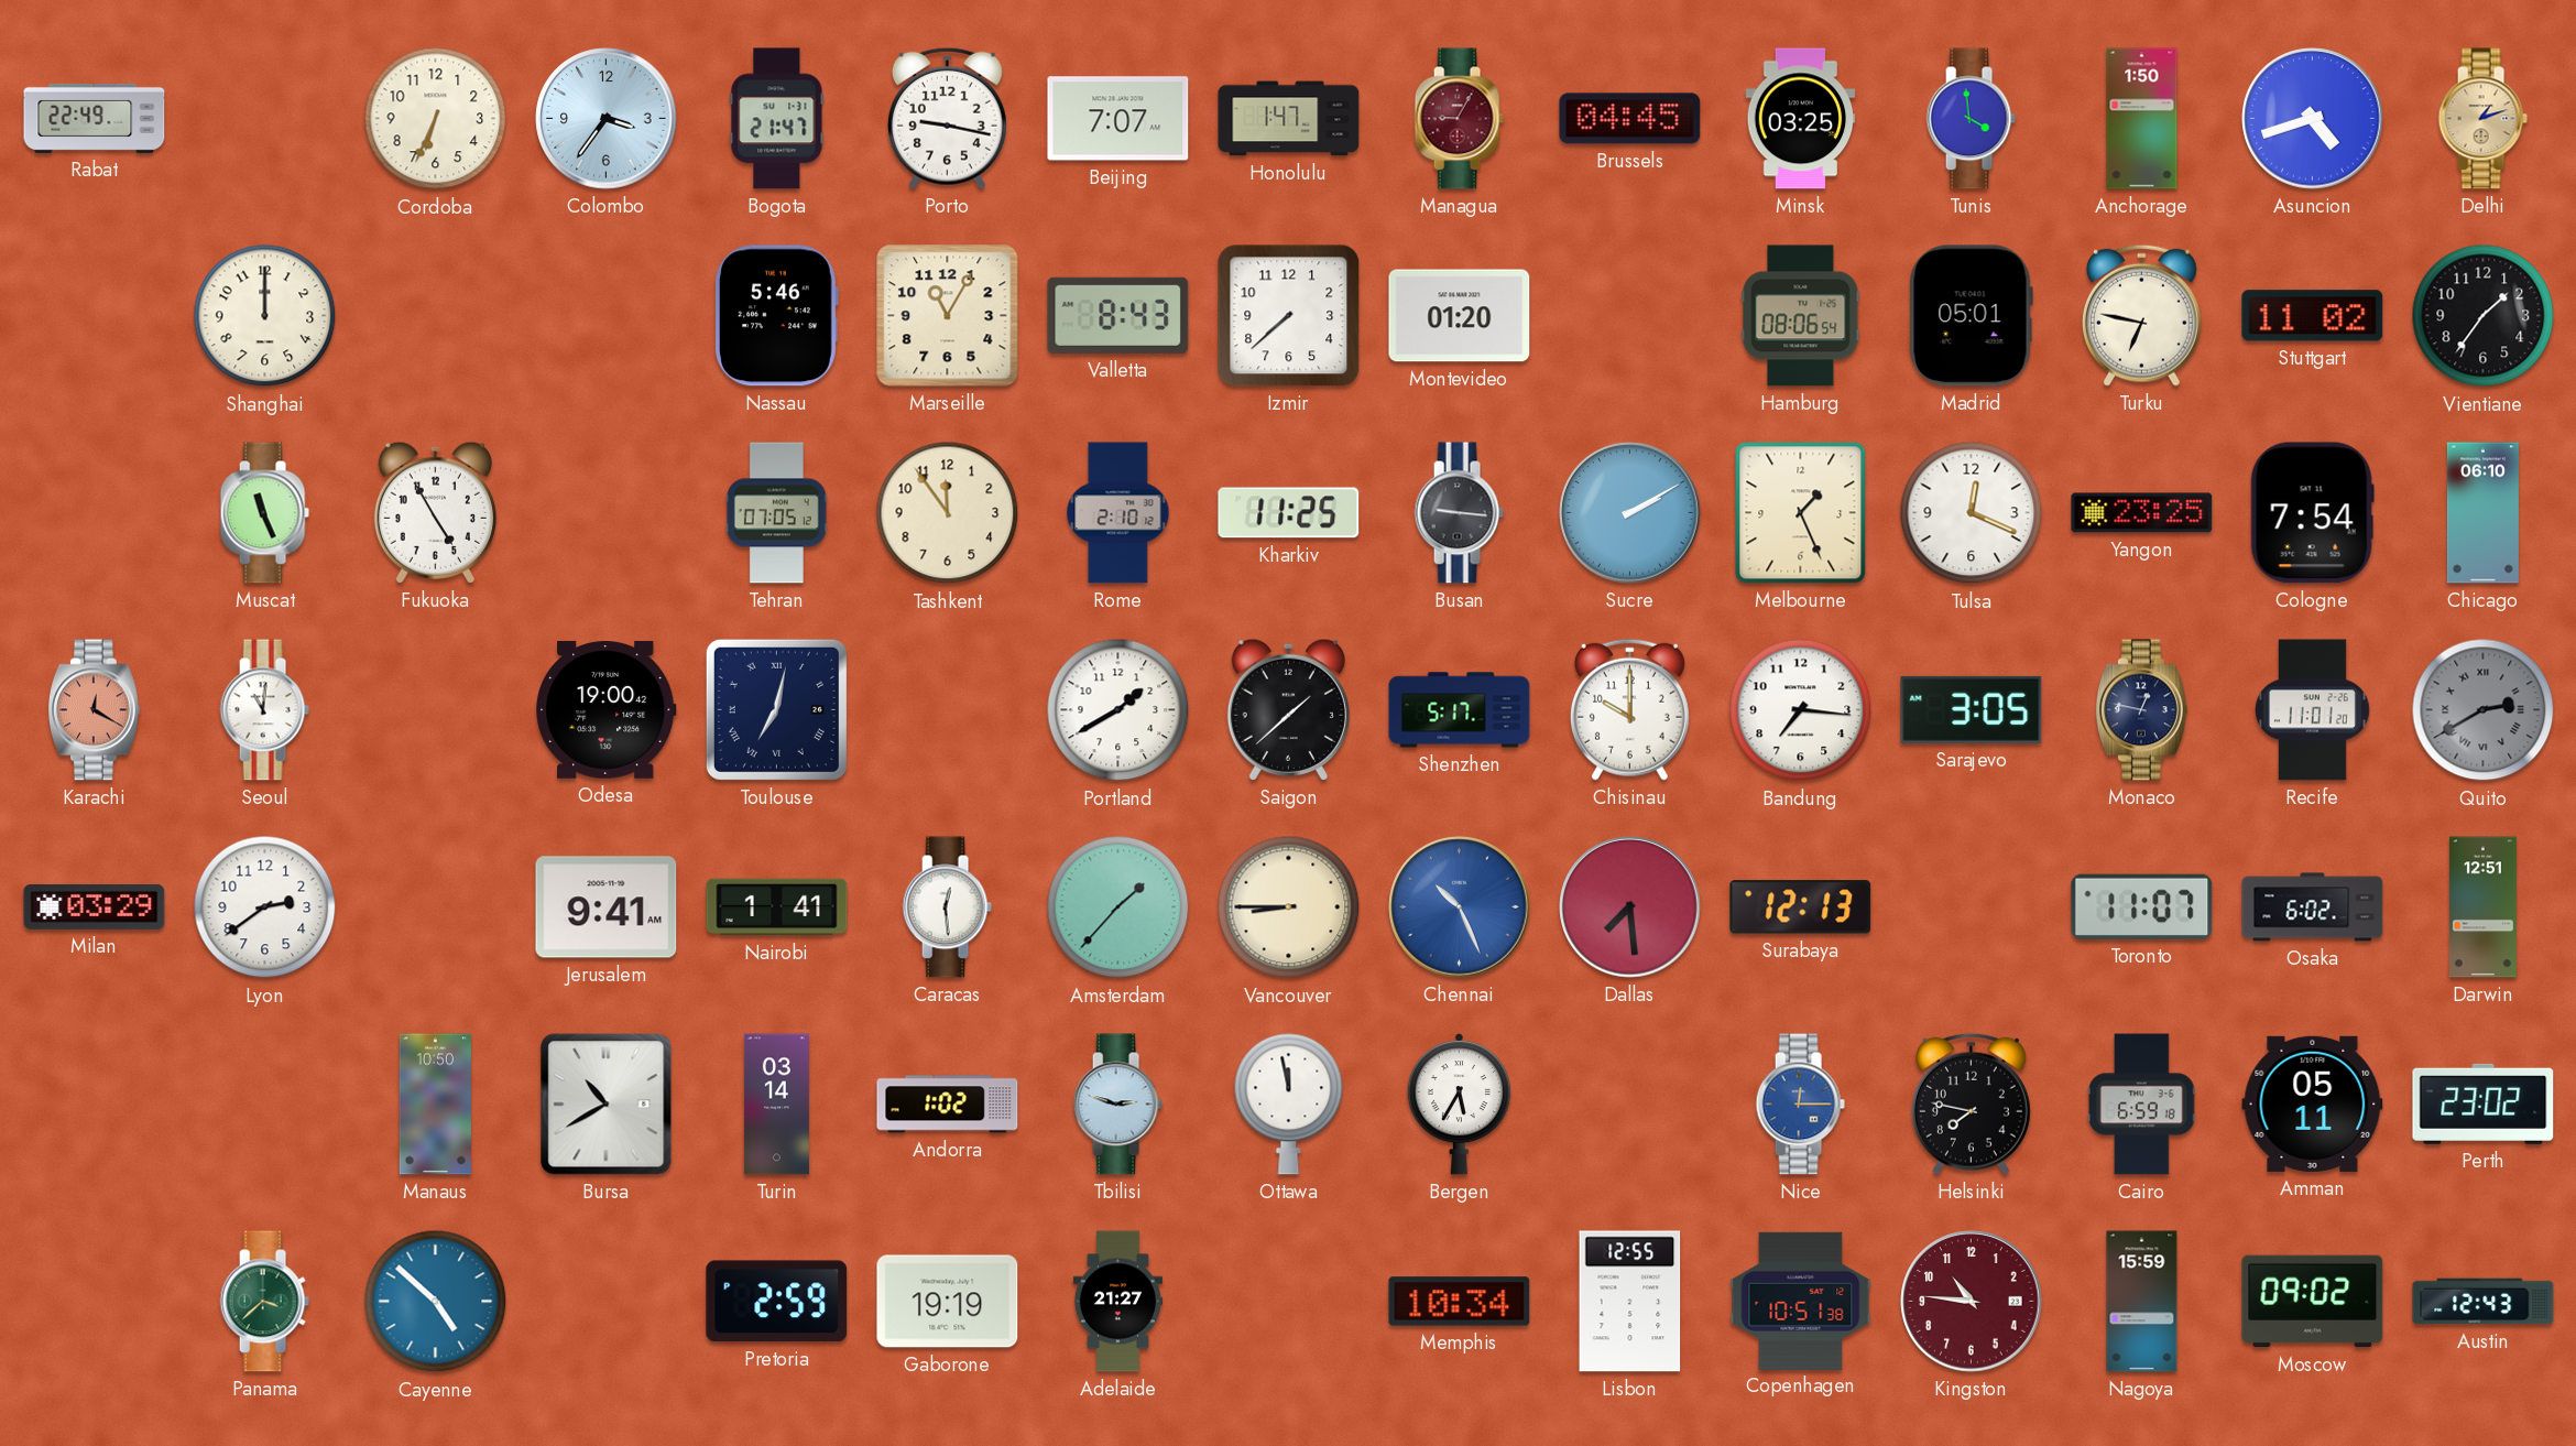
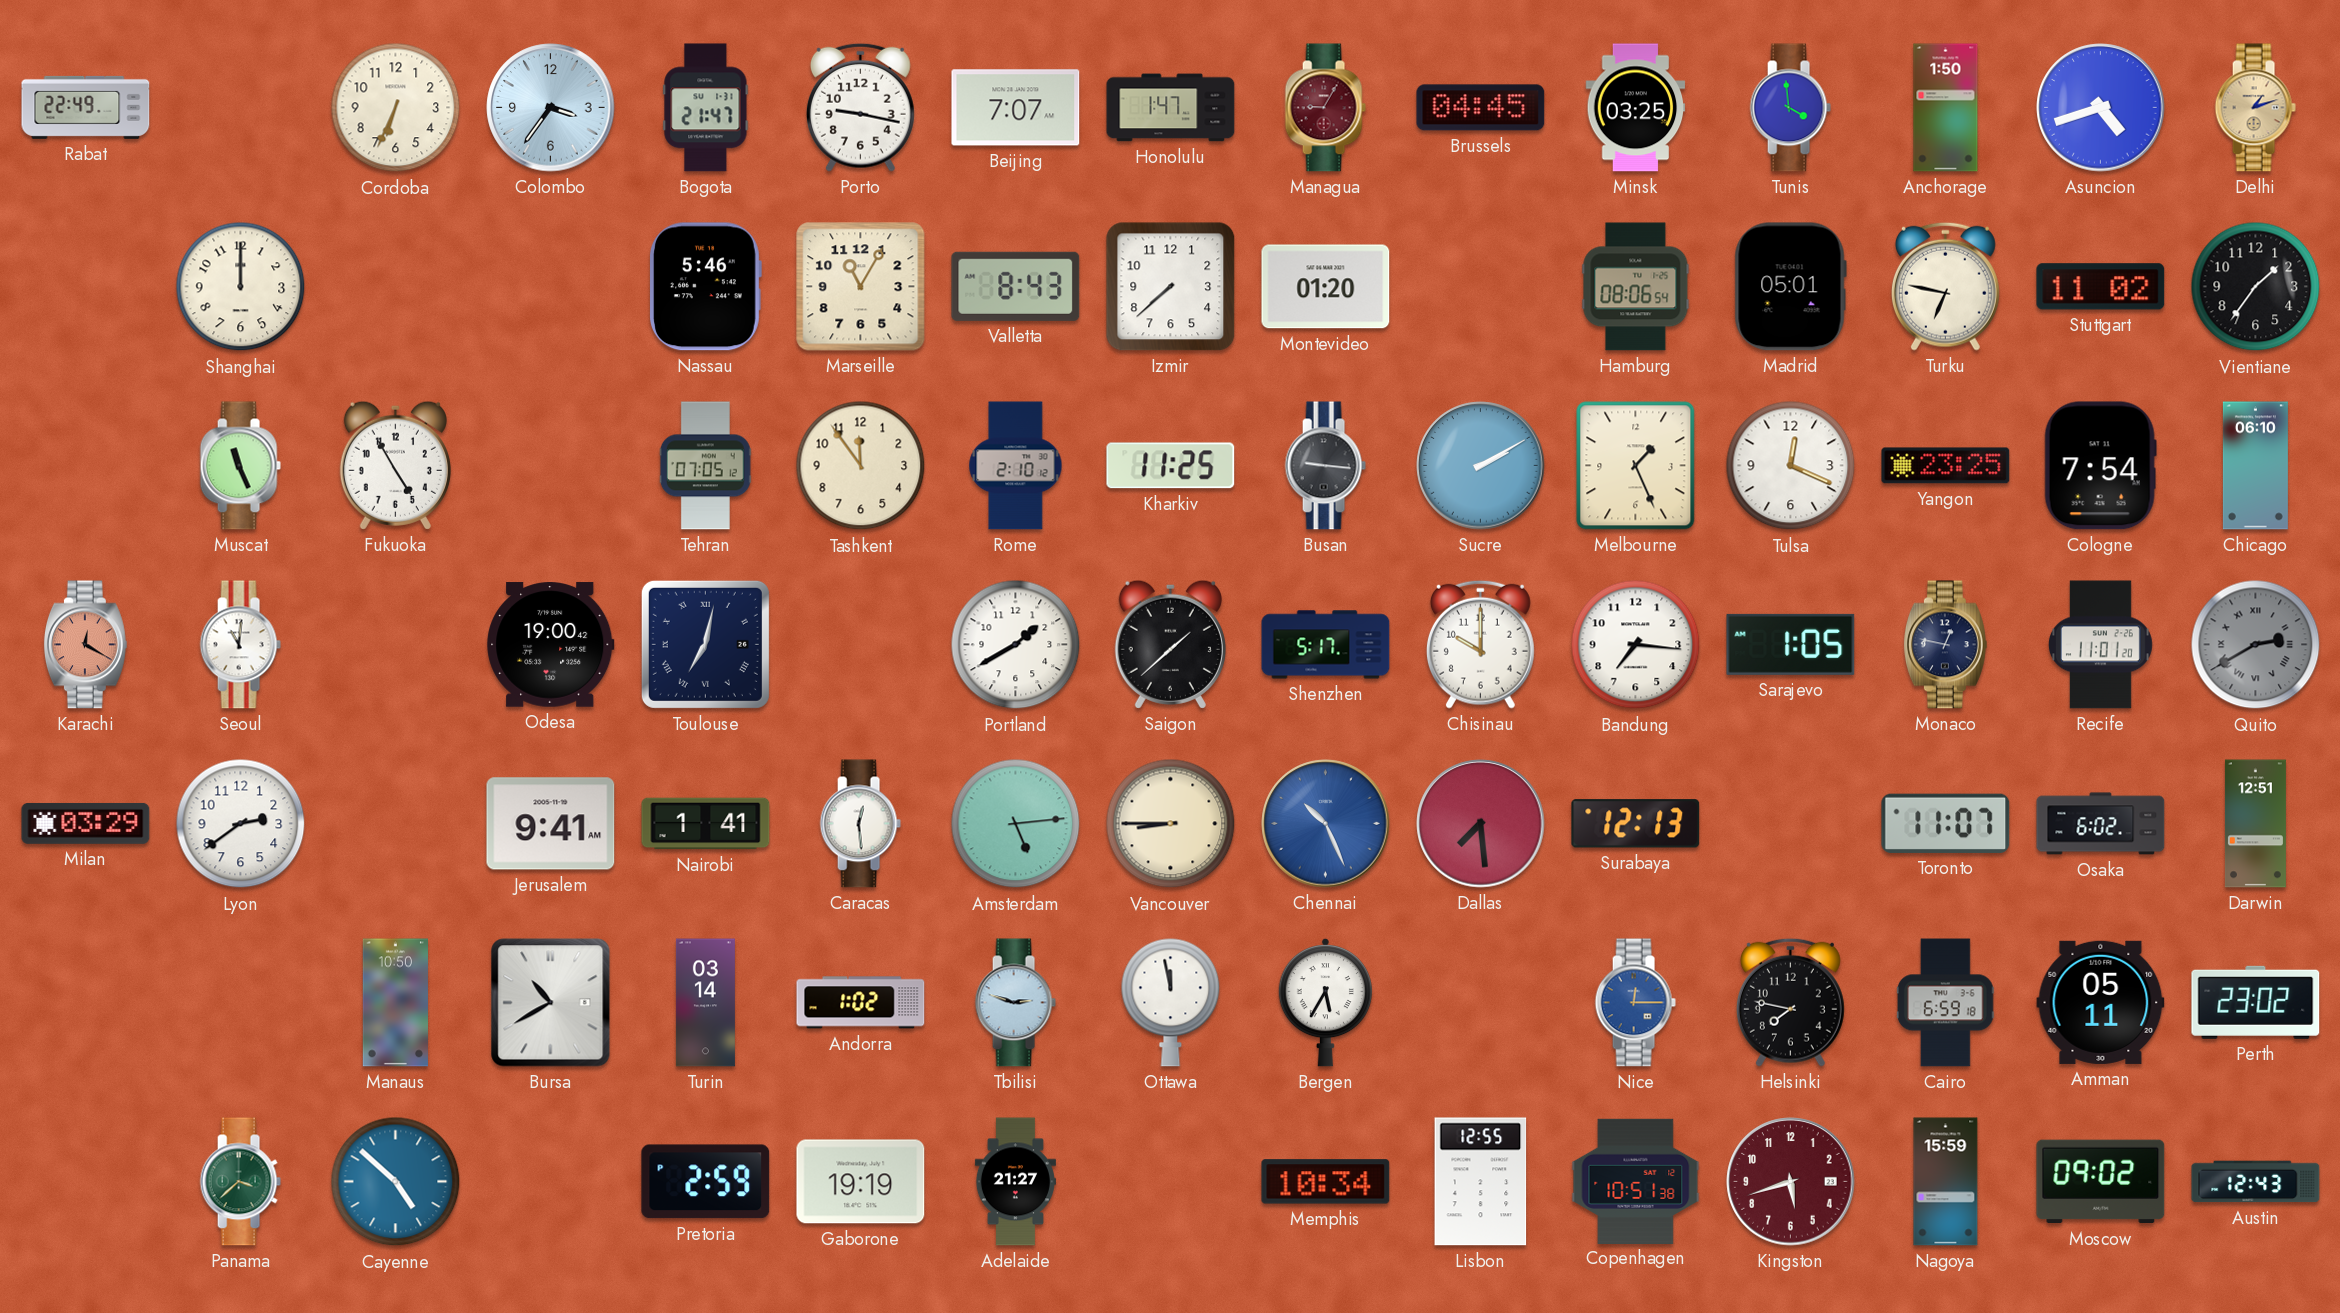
Sarajevo: 3:05 -> 1:05 (1791, 644)
Amsterdam: 1:37 -> 5:14 (1016, 824)
Kingston: 10:46 -> 5:42 (1791, 1182)
